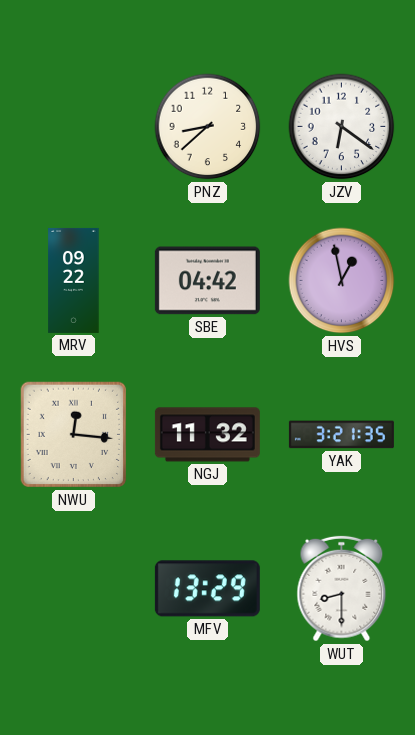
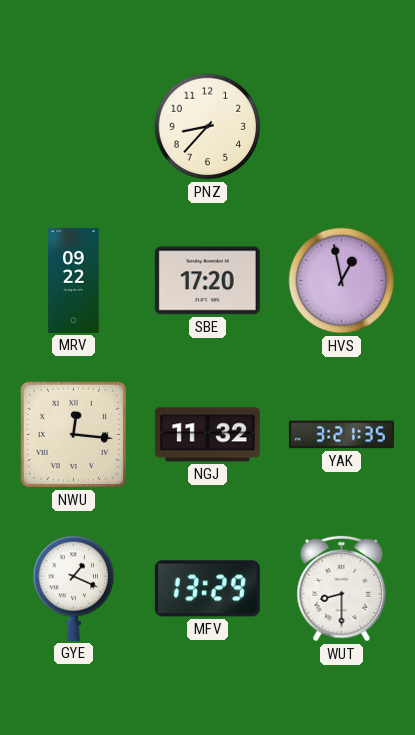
PNZ: 8:38 -> 8:37 (208, 127)
JZV: 6:21 -> none (342, 127)
SBE: 04:42 -> 17:20 (207, 281)
GYE: none -> 1:19 (74, 588)
